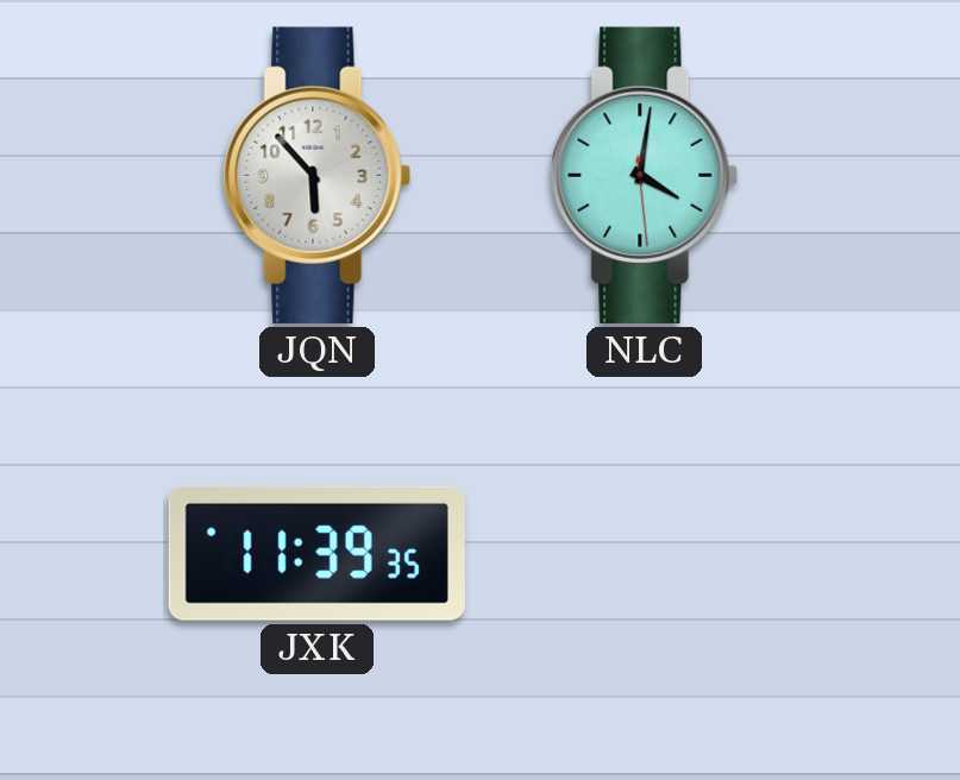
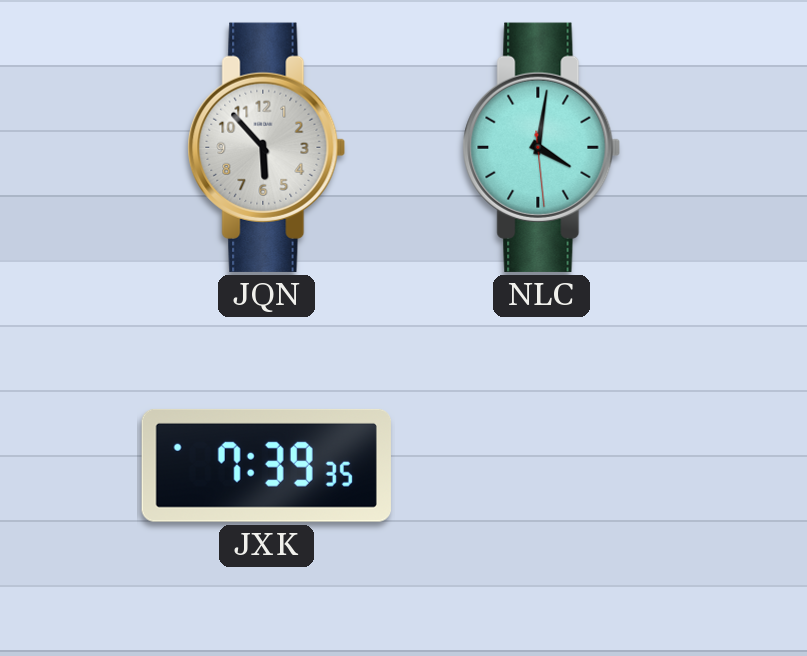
JXK: 11:39 -> 7:39 (266, 465)
